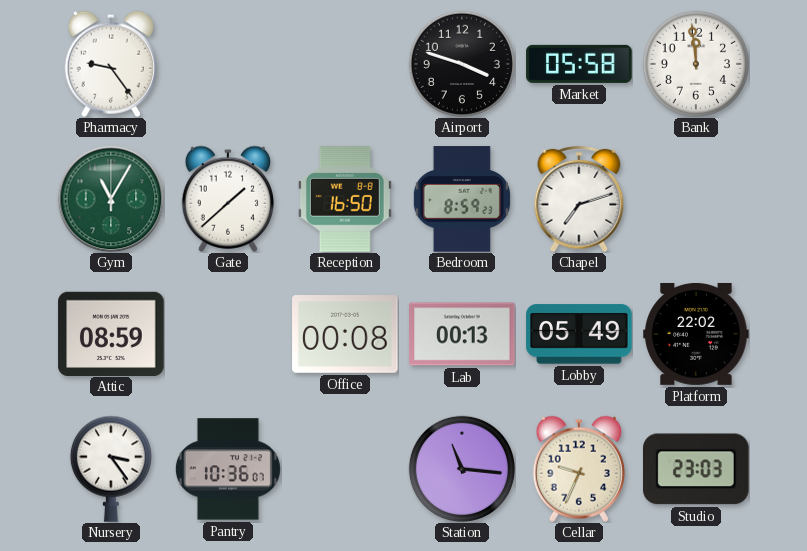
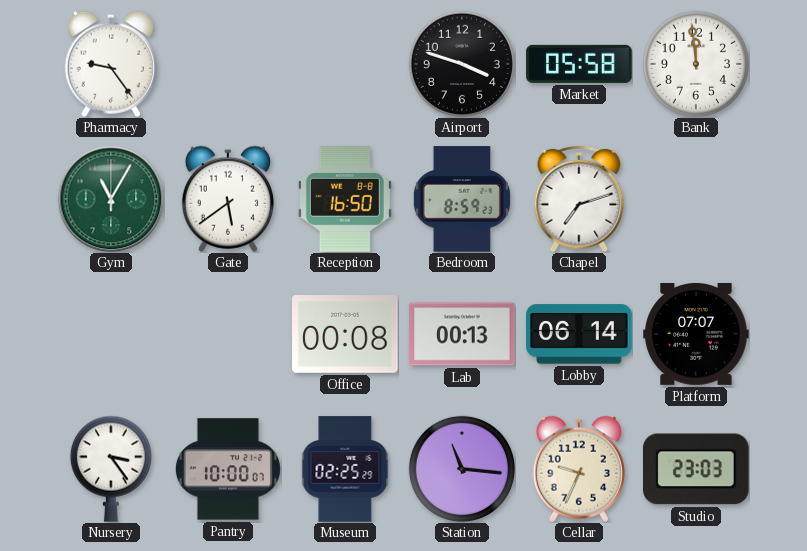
Gate: 1:38 -> 5:39 (228, 199)
Attic: 08:59 -> none (111, 333)
Lobby: 05:49 -> 06:14 (579, 334)
Platform: 22:02 -> 07:07 (696, 334)
Pantry: 10:36 -> 10:00 (228, 469)
Museum: none -> 02:25 (345, 469)
